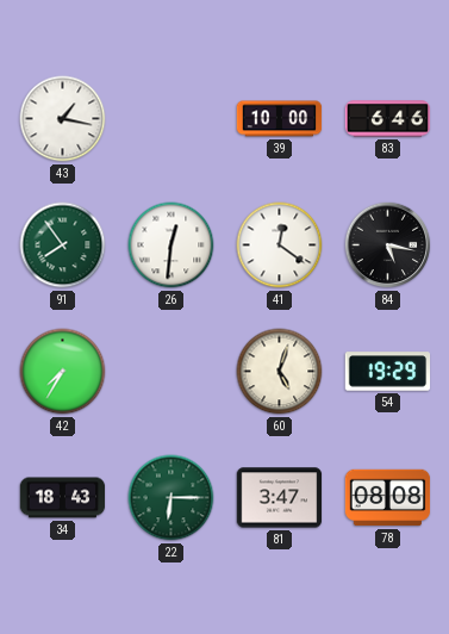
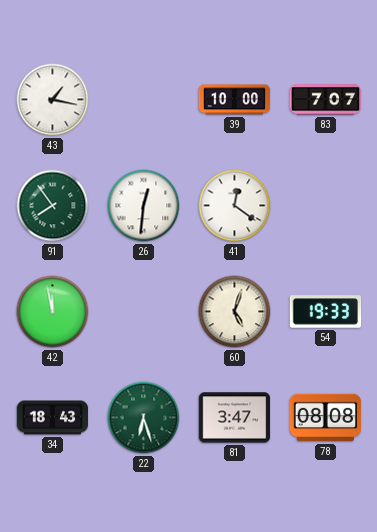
83: 6:46 -> 7:07 (326, 100)
84: 5:17 -> none (388, 245)
42: 7:35 -> 11:58 (53, 312)
54: 19:29 -> 19:33 (326, 312)
22: 6:15 -> 6:27 (144, 418)
